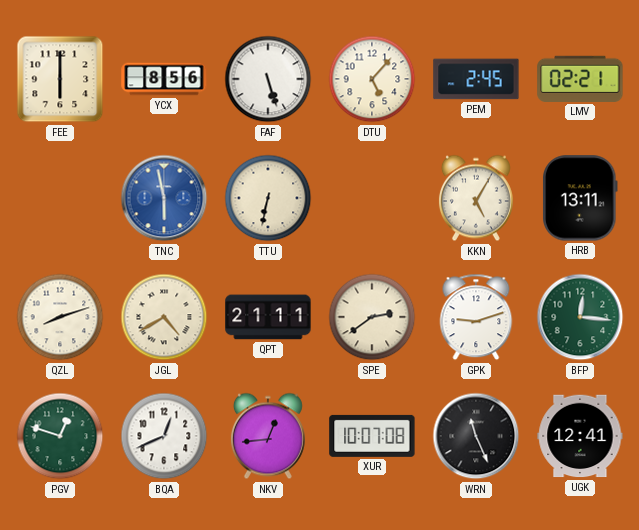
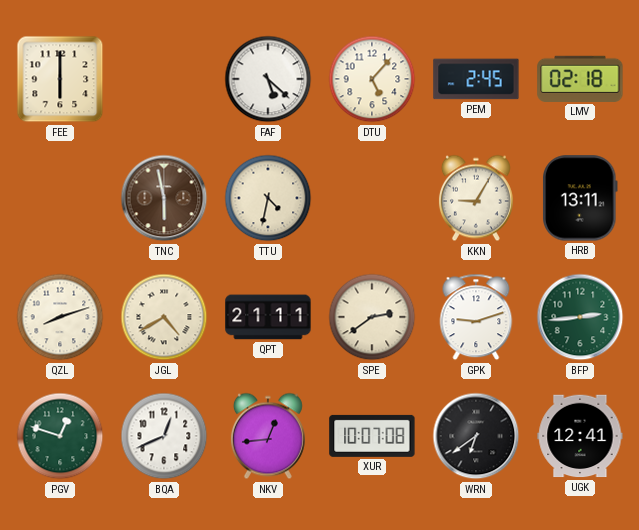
YCX: 8:56 -> none (164, 79)
FAF: 5:27 -> 5:22 (268, 79)
LMV: 02:21 -> 02:18 (580, 79)
TNC dial: blue -> brown (164, 198)
TTU: 6:32 -> 4:32 (268, 198)
KKN: 5:05 -> 9:05 (476, 198)
BFP: 12:16 -> 2:44 (580, 317)
WRN: 11:26 -> 6:39 (476, 436)
